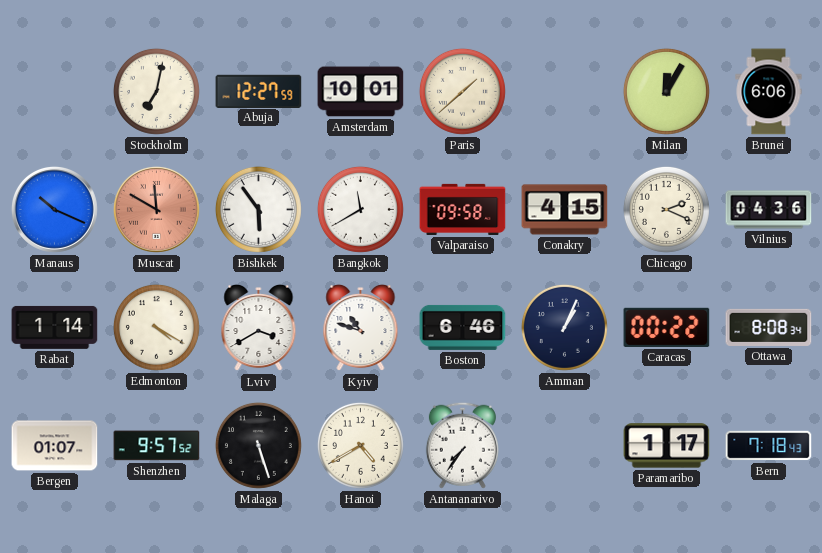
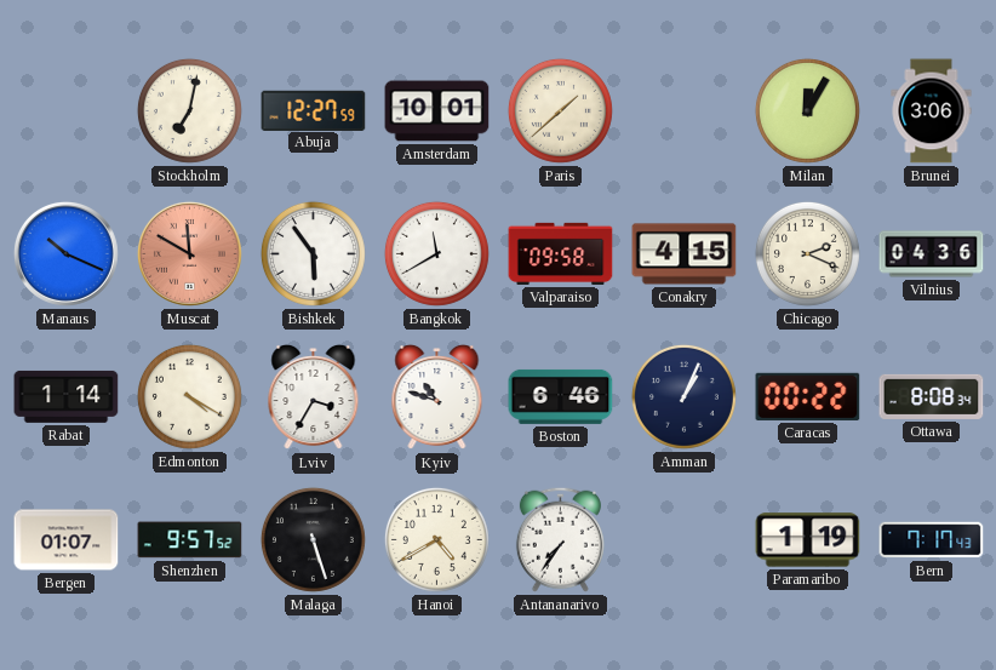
Brunei: 6:06 -> 3:06 (932, 111)
Lviv: 3:40 -> 3:35 (314, 397)
Paramaribo: 1:17 -> 1:19 (808, 540)
Bern: 7:18 -> 7:17 (932, 540)
